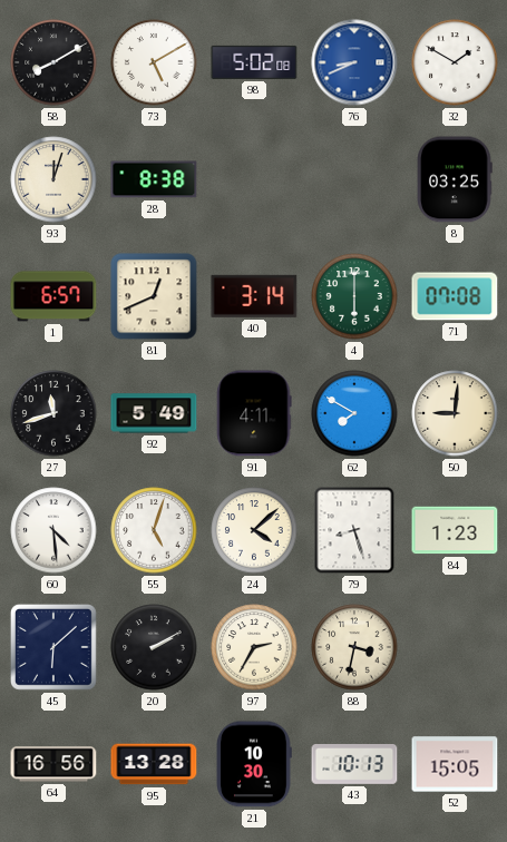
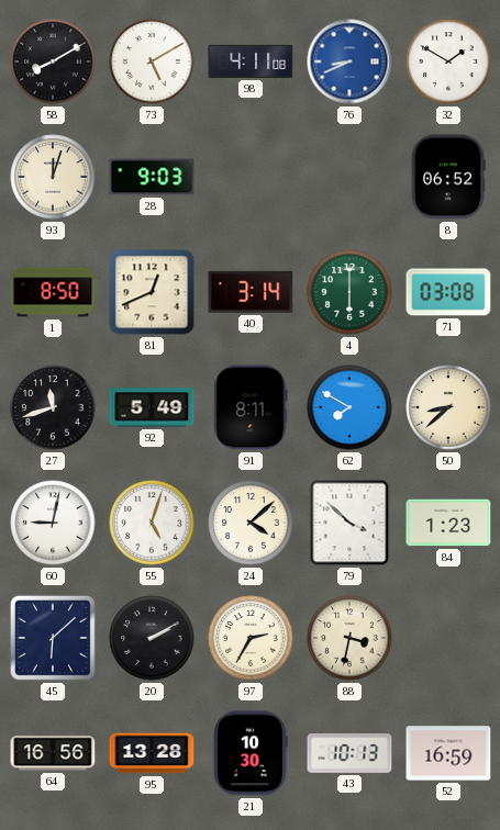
98: 5:02 -> 4:11 (251, 61)
28: 8:38 -> 9:03 (152, 177)
8: 03:25 -> 06:52 (448, 177)
1: 6:57 -> 8:50 (53, 292)
71: 07:08 -> 03:08 (448, 292)
91: 4:11 -> 8:11 (251, 407)
50: 9:01 -> 8:38 (448, 407)
60: 4:29 -> 9:02 (53, 523)
79: 8:27 -> 3:52 (349, 523)
52: 15:05 -> 16:59 (448, 753)
